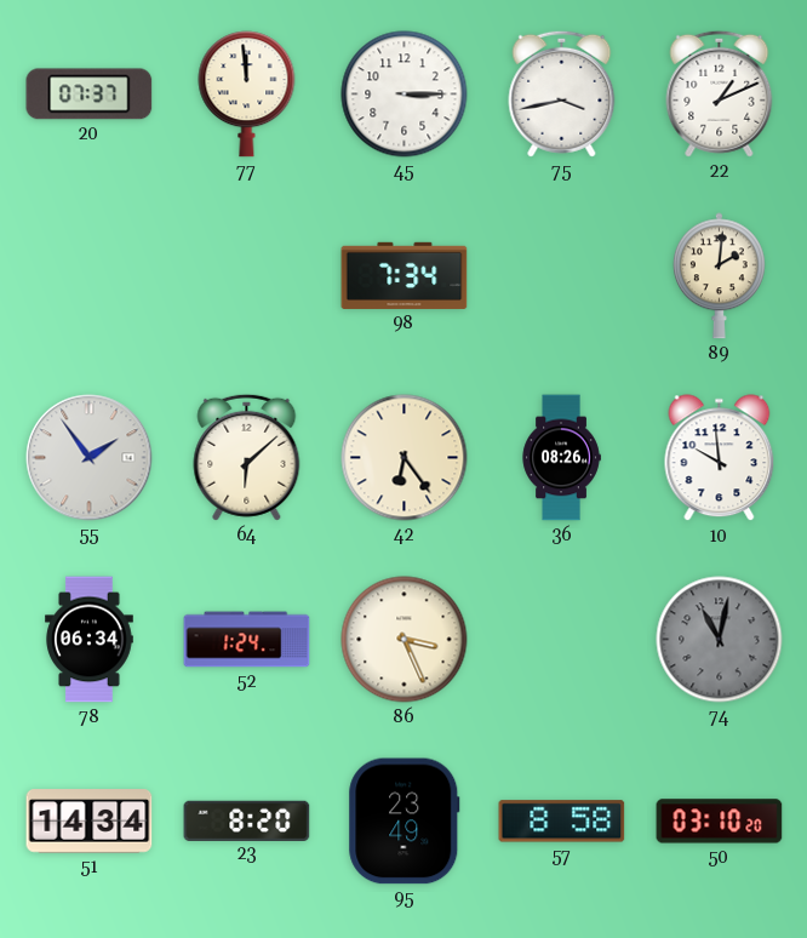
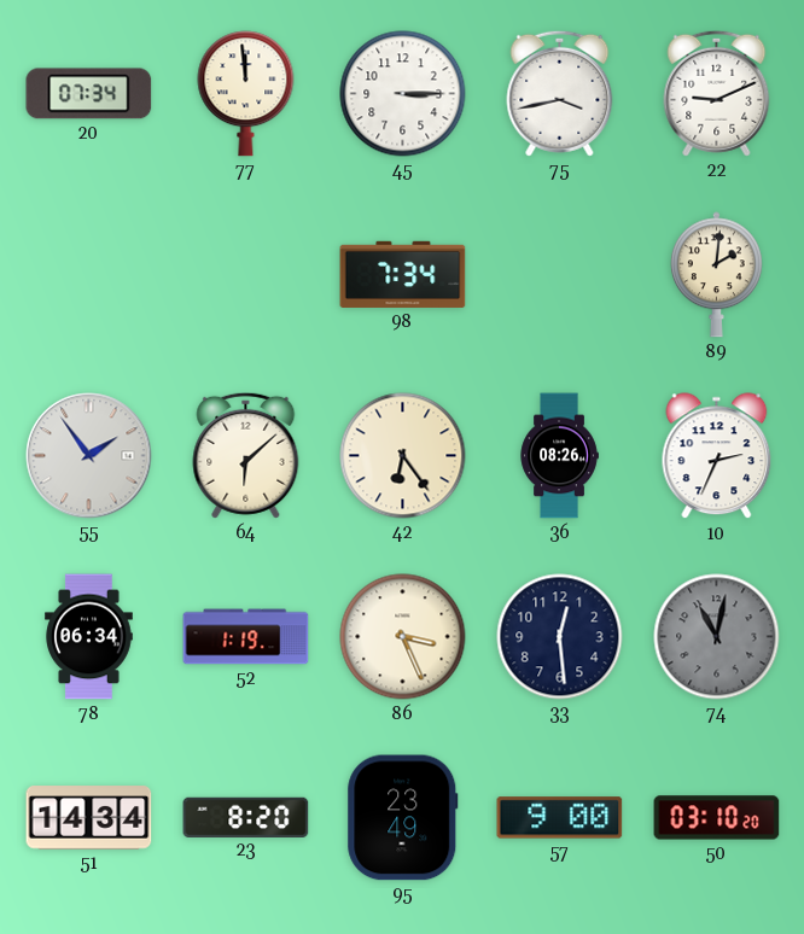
20: 07:37 -> 07:34 (89, 94)
22: 1:11 -> 9:11 (717, 93)
10: 9:59 -> 2:34 (717, 456)
52: 1:24 -> 1:19 (246, 637)
33: none -> 12:29 (560, 637)
57: 8:58 -> 9:00 (560, 818)
